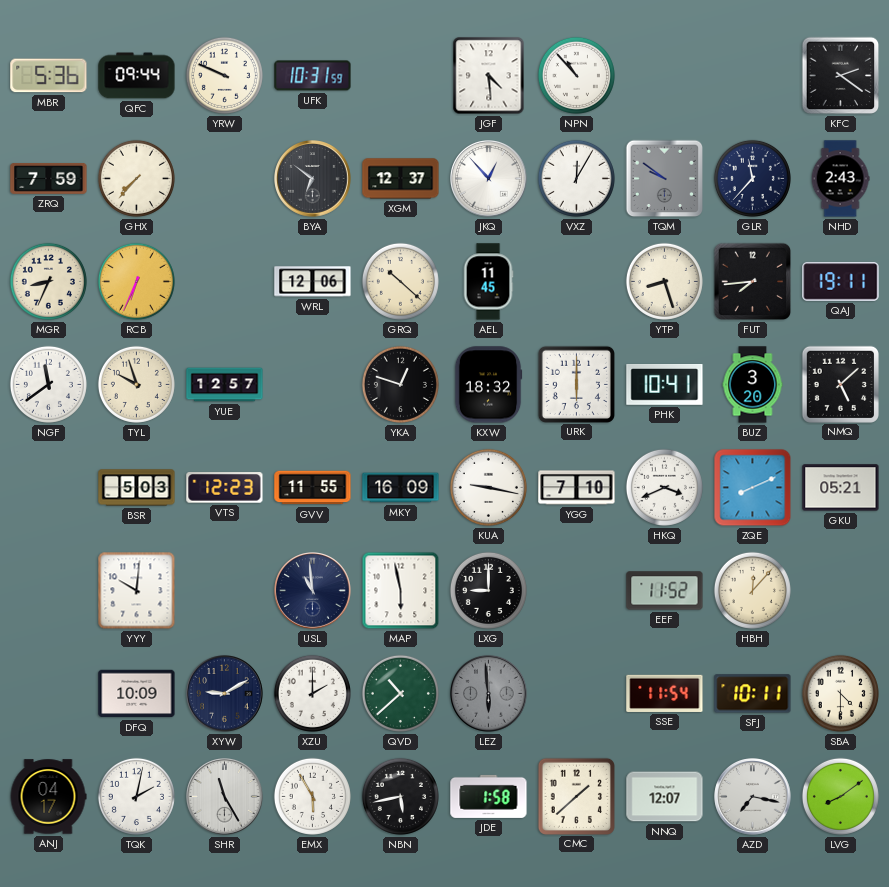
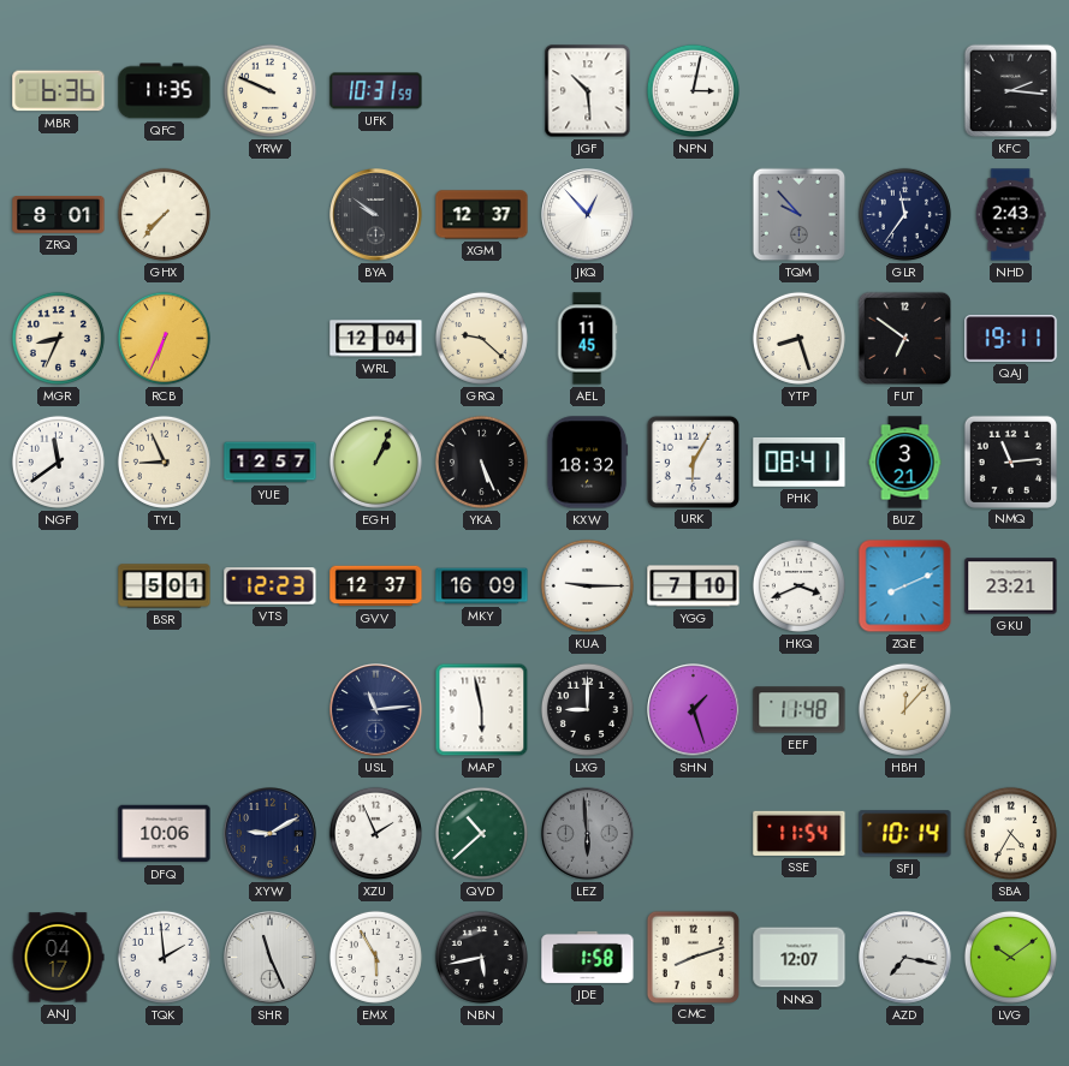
MBR: 5:36 -> 6:36 (59, 91)
QFC: 09:44 -> 11:35 (165, 91)
JGF: 4:29 -> 10:29 (588, 91)
NPN: 10:53 -> 3:02 (693, 90)
KFC: 2:21 -> 2:16 (1011, 91)
ZRQ: 7:59 -> 8:01 (59, 215)
BYA: 6:51 -> 9:51 (376, 215)
VXZ: 12:05 -> none (576, 178)
TQM: 9:51 -> 9:53 (800, 215)
GLR: 11:37 -> 11:36 (904, 214)
WRL: 12:06 -> 12:04 (376, 339)
GRQ: 10:22 -> 9:22 (481, 338)
FUT: 7:44 -> 6:51 (905, 339)
TYL: 9:57 -> 8:56 (164, 461)
EGH: none -> 1:04 (375, 461)
YKA: 12:48 -> 5:26 (481, 461)
URK: 6:00 -> 6:05 (693, 461)
PHK: 10:41 -> 08:41 (800, 463)
BUZ: 3:20 -> 3:21 (905, 463)
NMQ: 5:08 -> 11:14 (1010, 461)
BSR: 5:03 -> 5:01 (165, 586)
GVV: 11:55 -> 12:37 (376, 586)
KUA: 9:17 -> 9:15 (587, 585)
GKU: 05:21 -> 23:21 (1011, 586)
YYY: 10:01 -> none (137, 591)
USL: 10:59 -> 11:14 (376, 710)
SHN: none -> 1:27 (694, 710)
EEF: 11:52 -> 11:48 (800, 710)
DFQ: 10:09 -> 10:06 (165, 834)
XZU: 2:00 -> 1:56 (375, 833)
SFJ: 10:11 -> 10:14 (905, 834)
SBA: 4:30 -> 4:35 (1010, 833)
TQK: 2:02 -> 1:59 (164, 957)
SHR: 11:25 -> 11:26 (271, 958)
CMC: 1:38 -> 8:12 (693, 957)
LVG: 8:09 -> 10:09 (1010, 957)
